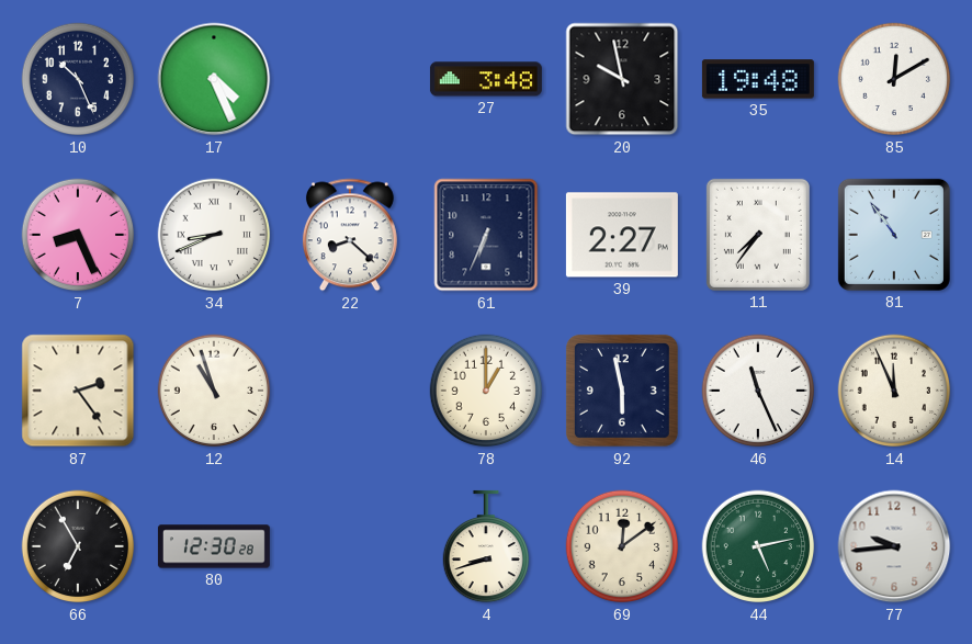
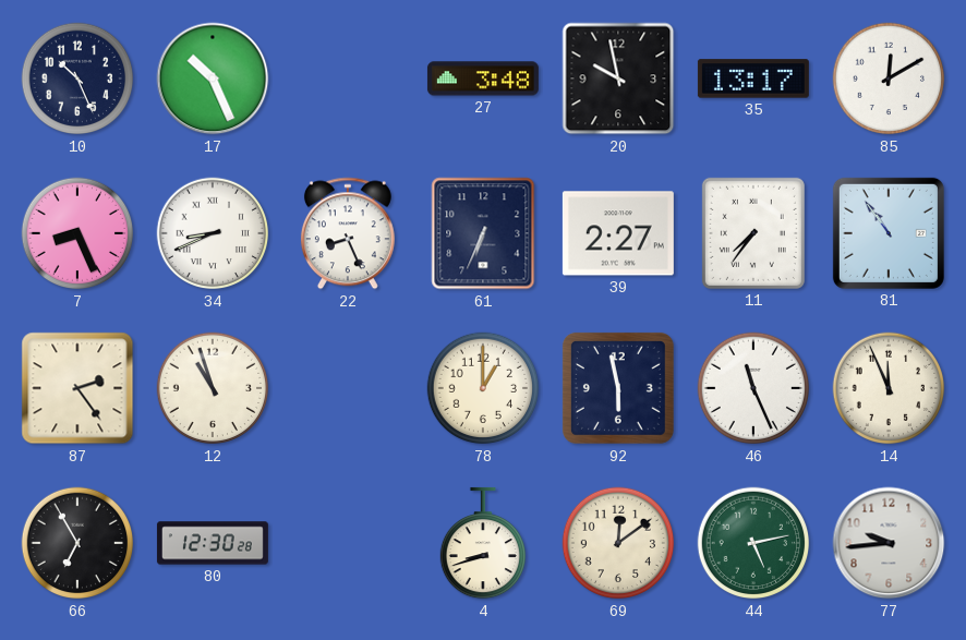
17: 4:26 -> 10:26 (213, 79)
35: 19:48 -> 13:17 (753, 79)
22: 8:22 -> 8:26 (348, 233)
